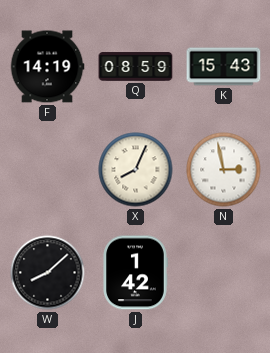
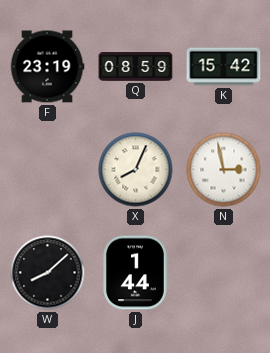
F: 14:19 -> 23:19 (47, 67)
K: 15:43 -> 15:42 (224, 67)
J: 1:42 -> 1:44 (135, 273)
